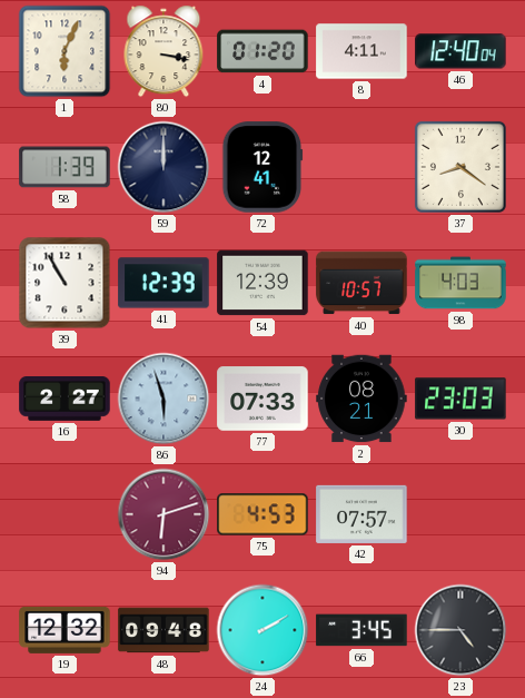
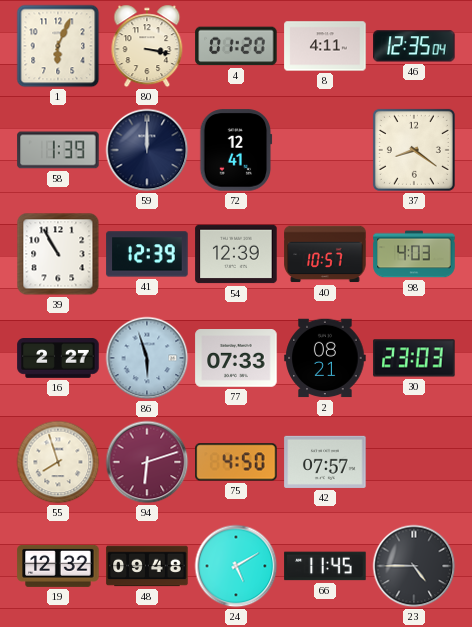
46: 12:40 -> 12:35 (414, 46)
55: none -> 7:57 (58, 462)
75: 4:53 -> 4:50 (236, 462)
24: 2:10 -> 5:10 (236, 566)
66: 3:45 -> 11:45 (325, 566)
